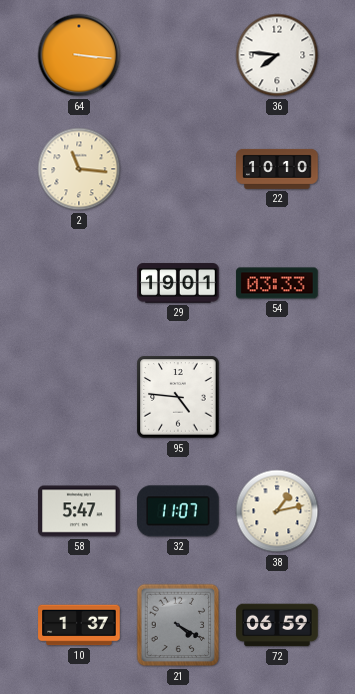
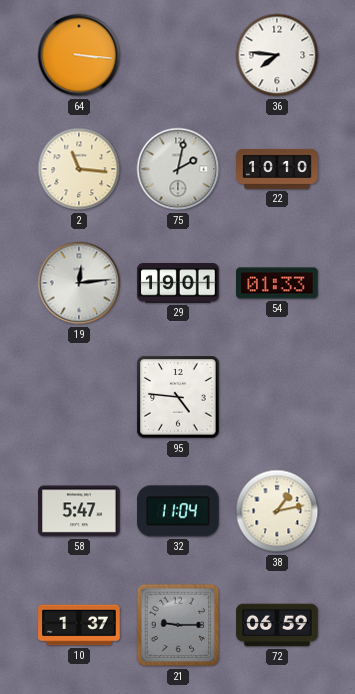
75: none -> 2:02 (178, 169)
19: none -> 12:14 (79, 283)
54: 03:33 -> 01:33 (277, 283)
32: 11:07 -> 11:04 (178, 511)
21: 4:20 -> 9:15 (178, 625)
